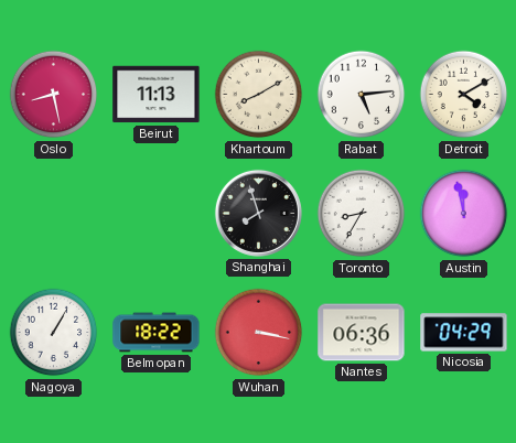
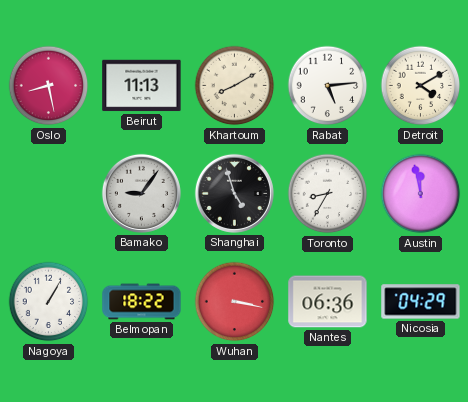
Bamako: none -> 9:06 (141, 193)
Shanghai: 7:57 -> 4:57 (234, 193)
